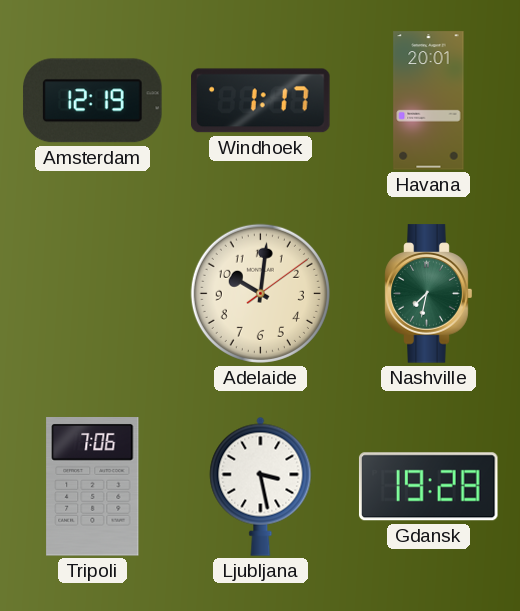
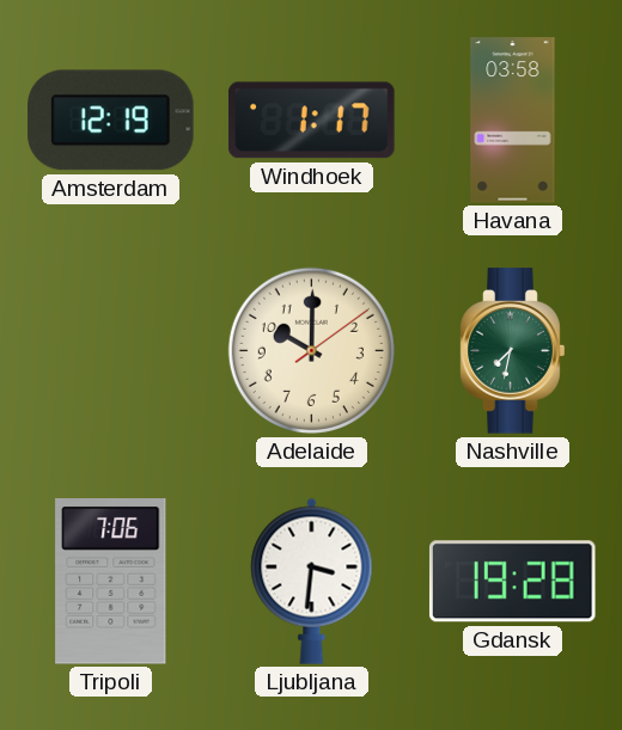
Havana: 20:01 -> 03:58 (513, 121)
Adelaide: 10:01 -> 10:00 (311, 350)
Ljubljana: 3:28 -> 3:31 (312, 581)
